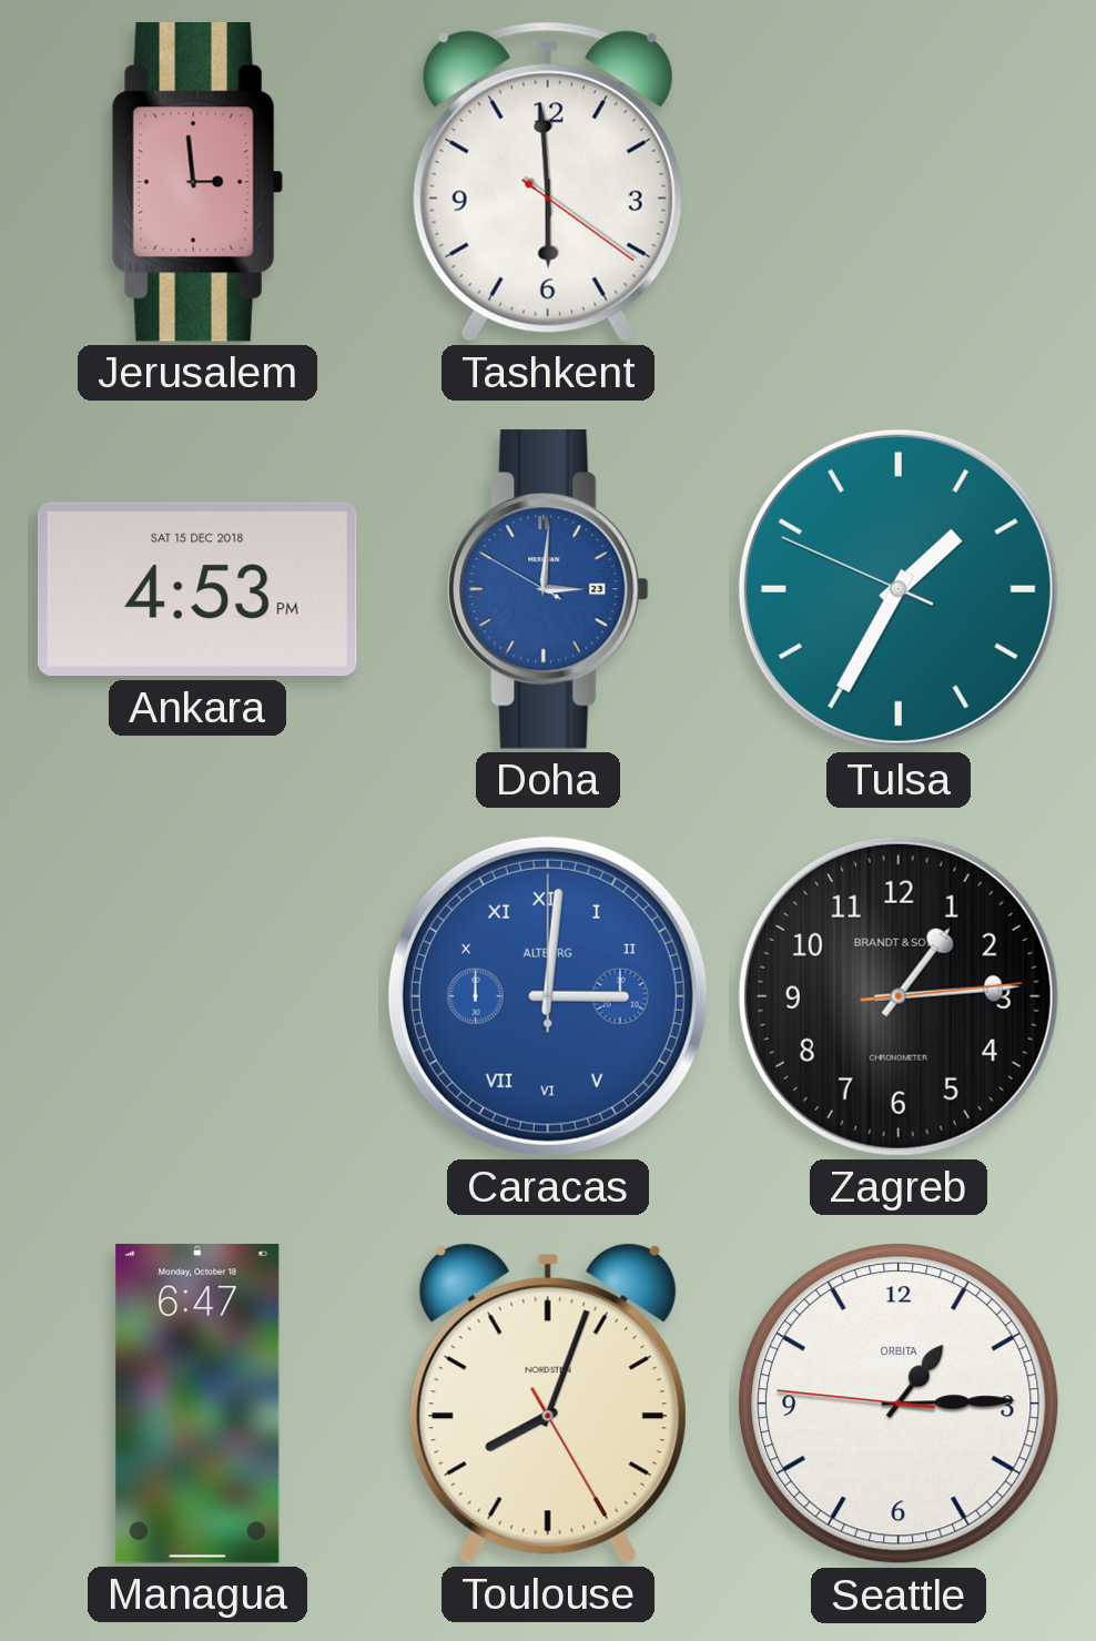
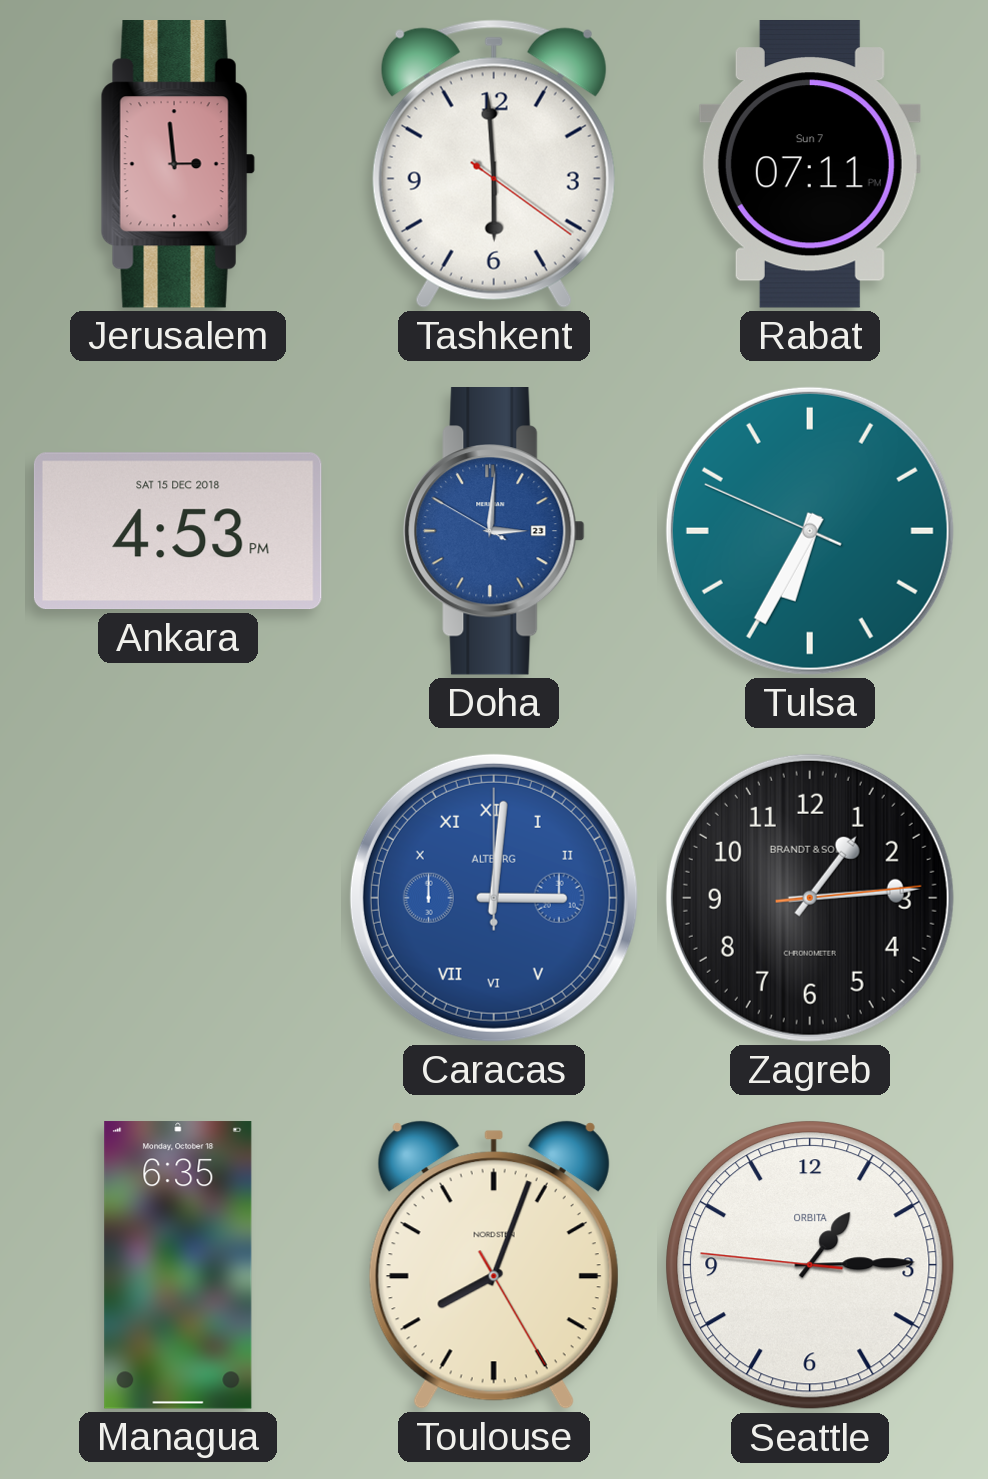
Rabat: none -> 07:11 (810, 165)
Tulsa: 1:34 -> 6:34 (810, 531)
Managua: 6:47 -> 6:35 (178, 1265)
